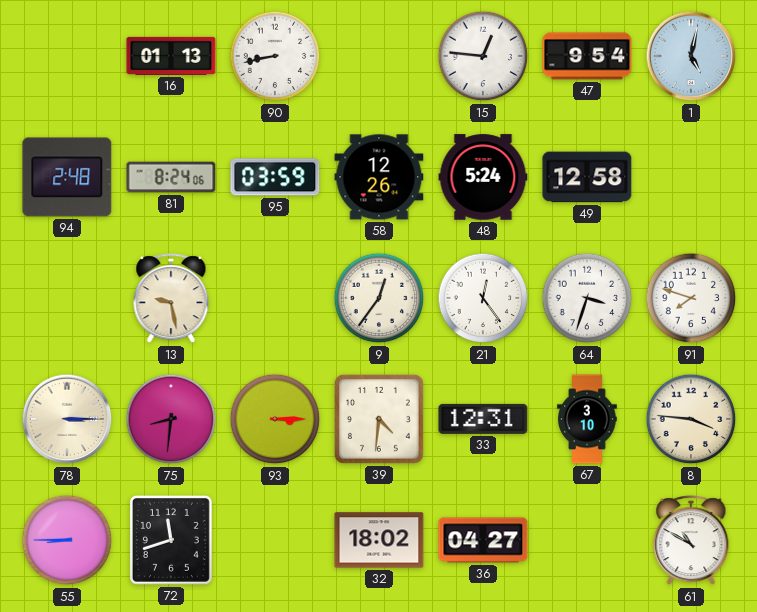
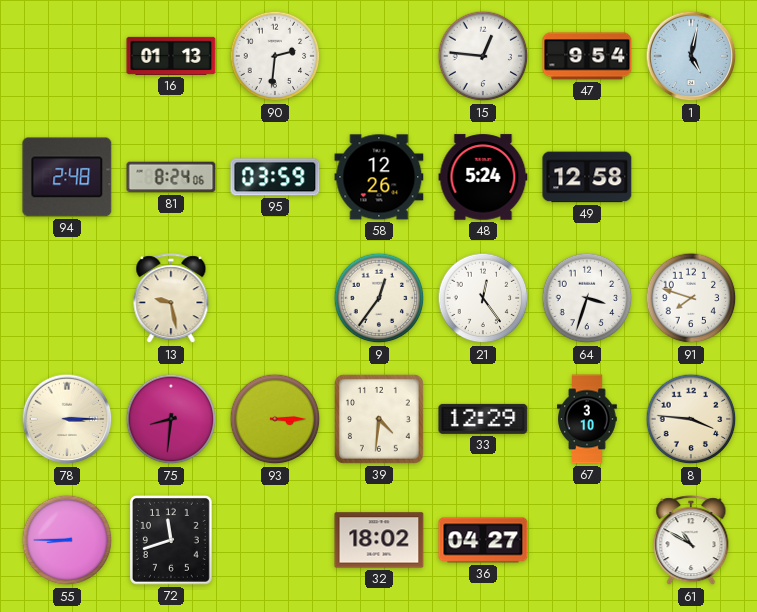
90: 8:43 -> 2:31 (275, 56)
33: 12:31 -> 12:29 (483, 419)
